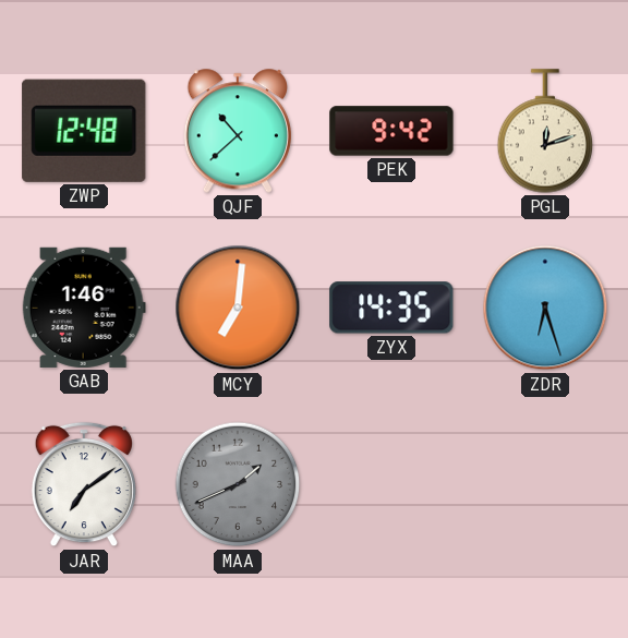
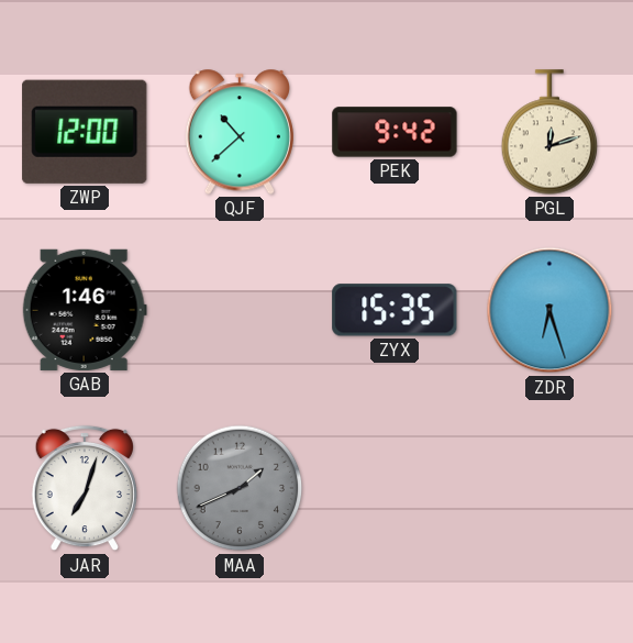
ZWP: 12:48 -> 12:00 (85, 132)
MCY: 7:01 -> none (238, 308)
ZYX: 14:35 -> 15:35 (395, 310)
JAR: 7:09 -> 7:03 (85, 488)
